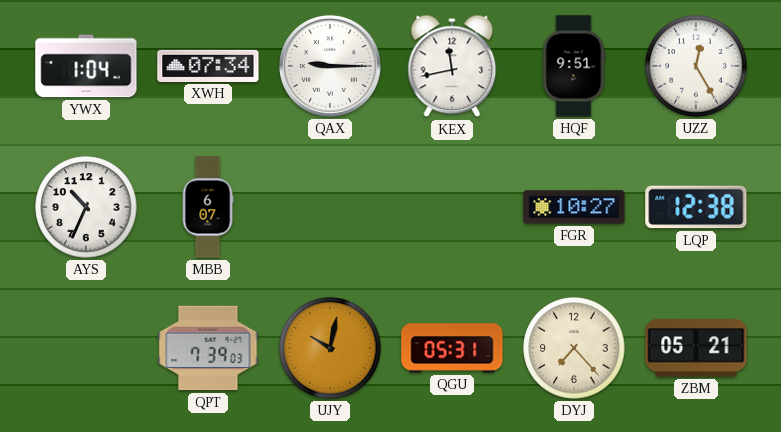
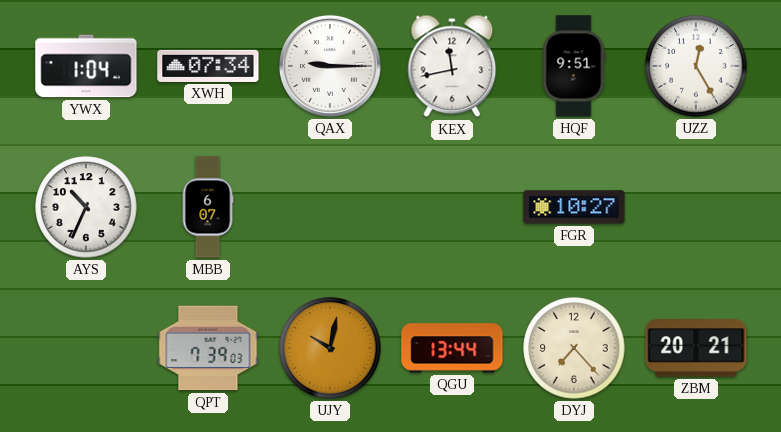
LQP: 12:38 -> none (696, 207)
QGU: 05:31 -> 13:44 (452, 348)
ZBM: 05:21 -> 20:21 (696, 348)
